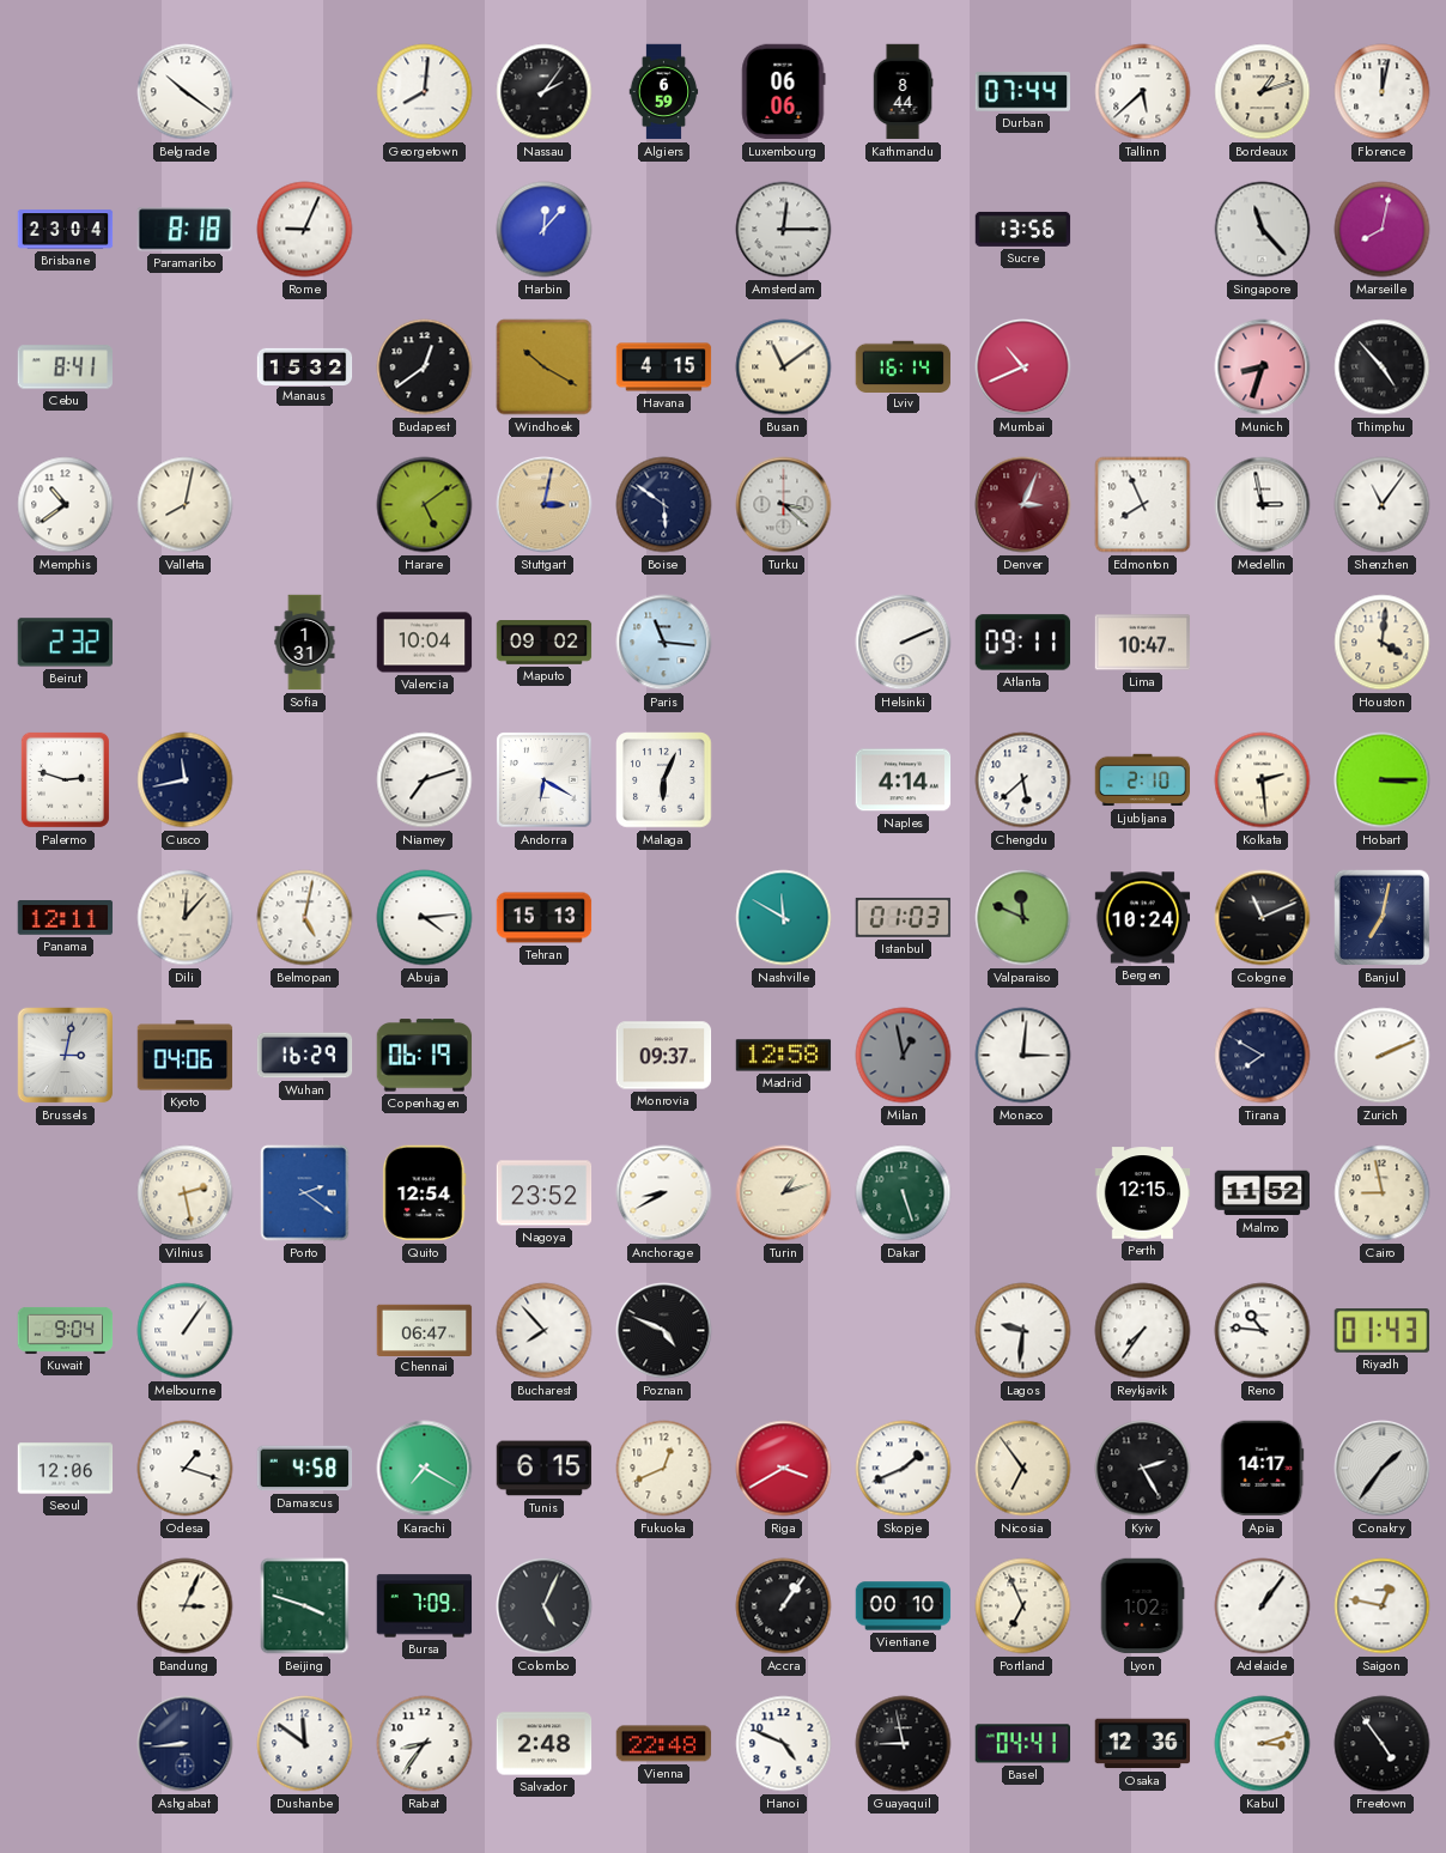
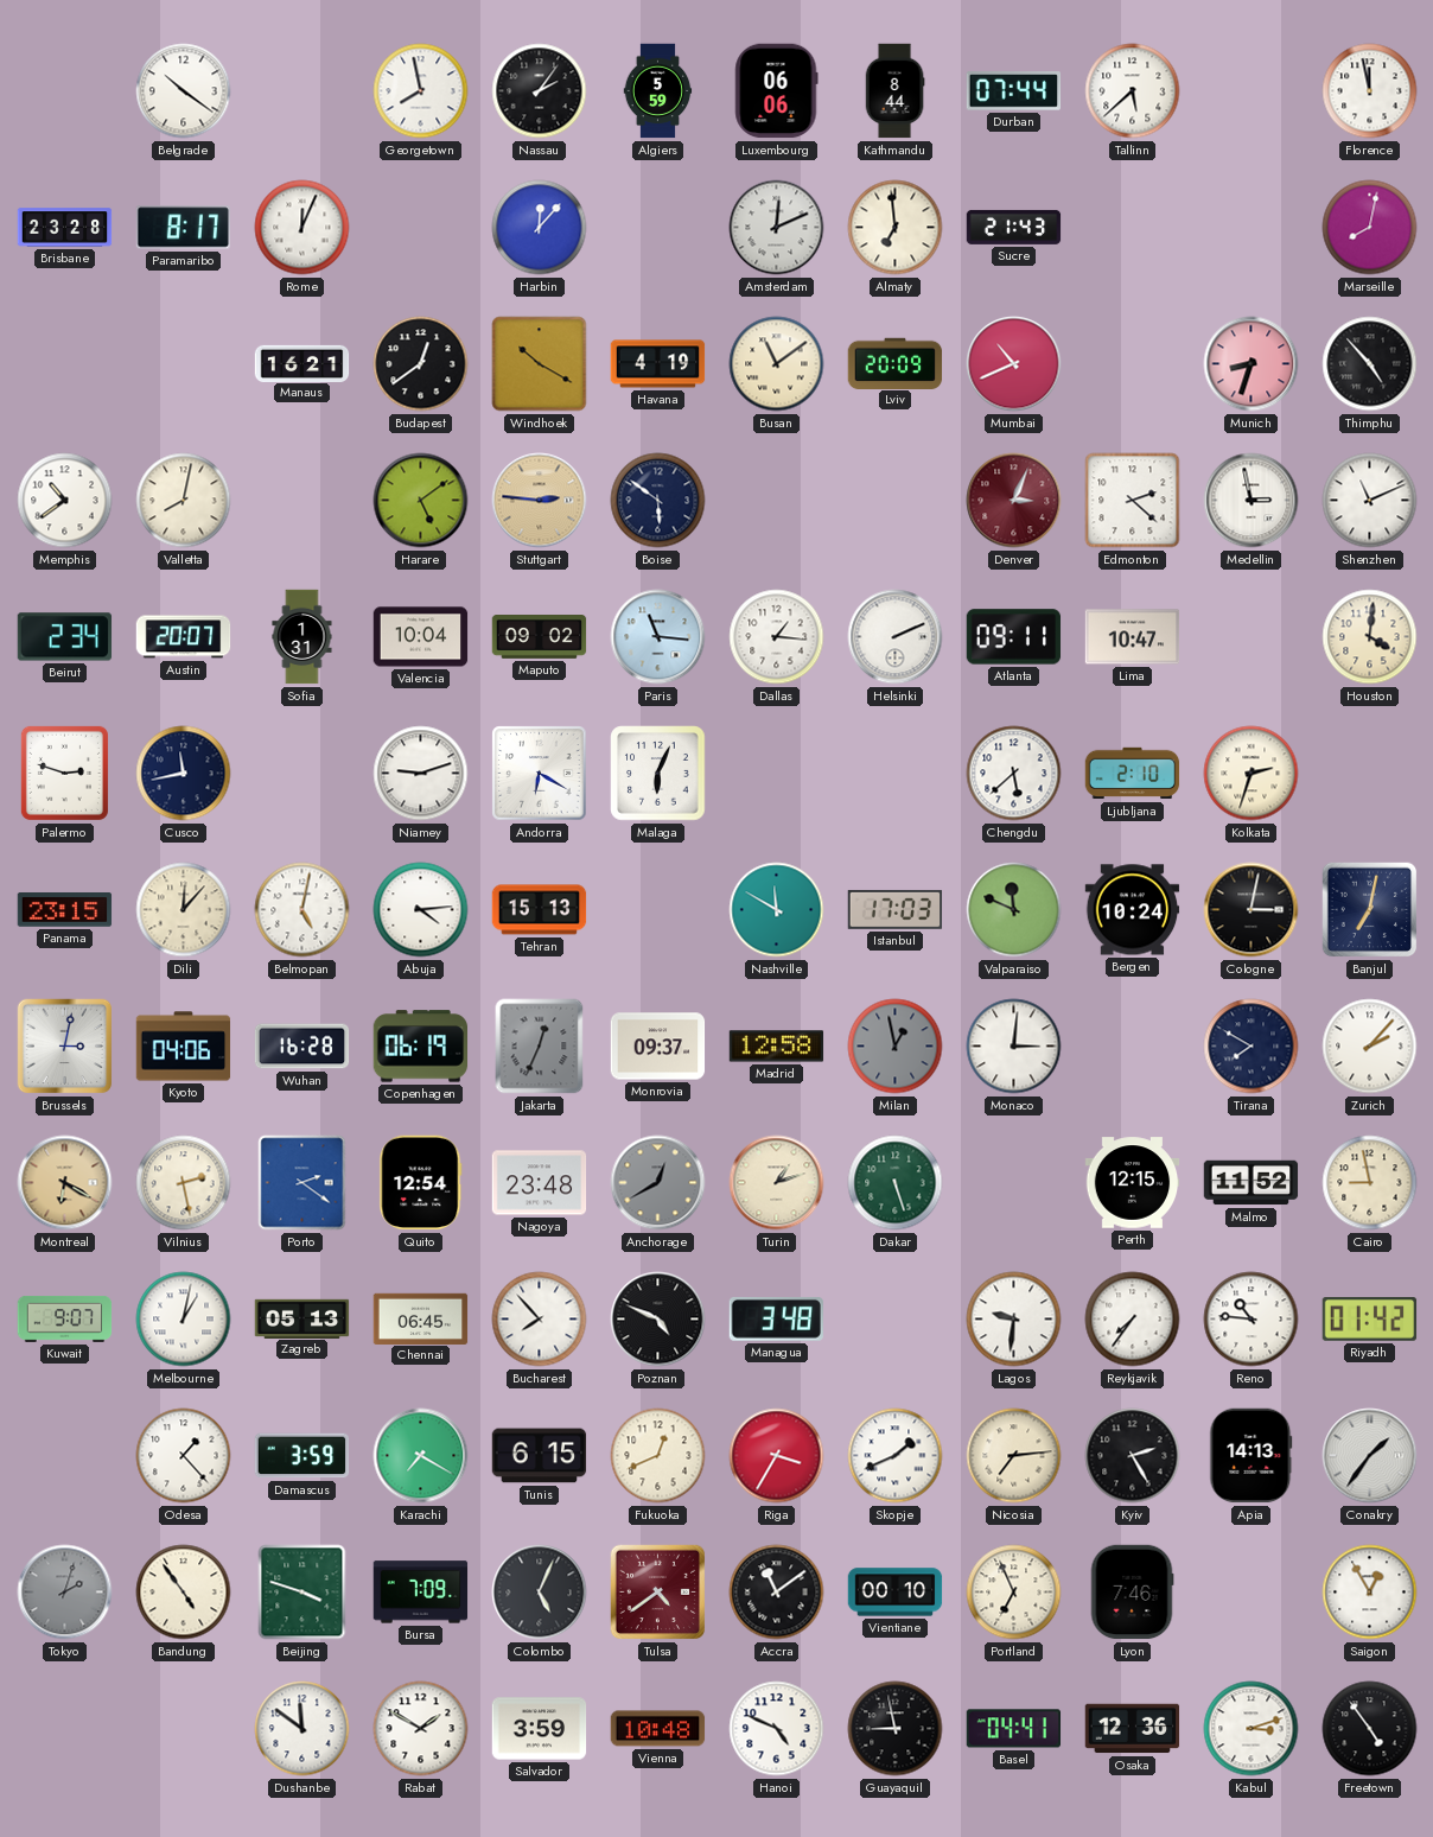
Georgetown: 8:01 -> 7:58 (421, 91)
Algiers: 6:59 -> 5:59 (658, 91)
Bordeaux: 1:12 -> none (1263, 92)
Florence: 12:02 -> 11:58 (1370, 91)
Brisbane: 23:04 -> 23:28 (65, 228)
Paramaribo: 8:18 -> 8:17 (183, 228)
Rome: 9:04 -> 12:04 (302, 228)
Amsterdam: 12:15 -> 12:11 (777, 228)
Almaty: none -> 6:59 (896, 228)
Sucre: 13:56 -> 21:43 (1014, 227)
Singapore: 11:23 -> none (1263, 230)
Cebu: 8:41 -> none (66, 367)
Manaus: 15:32 -> 16:21 (302, 363)
Havana: 4:15 -> 4:19 (658, 364)
Lviv: 16:14 -> 20:09 (896, 363)
Stuttgart: 3:02 -> 2:46 (540, 501)
Turku: 3:22 -> none (784, 505)
Edmonton: 7:56 -> 2:22 (1133, 501)
Shenzhen: 11:06 -> 11:11 (1370, 501)
Beirut: 2:32 -> 2:34 (65, 637)
Austin: none -> 20:07 (184, 637)
Dallas: none -> 1:16 (777, 637)
Niamey: 7:12 -> 9:12 (421, 774)
Naples: 4:14 -> none (904, 780)
Kolkata: 2:29 -> 2:33 (1252, 774)
Hobart: 3:15 -> none (1383, 780)
Panama: 12:11 -> 23:15 (65, 910)
Istanbul: 01:03 -> 17:03 (896, 909)
Cologne: 11:11 -> 3:02 (1252, 910)
Wuhan: 16:29 -> 16:28 (302, 1047)
Jakarta: none -> 12:34 (540, 1047)
Zurich: 2:11 -> 2:07 (1370, 1047)
Montreal: none -> 6:20 (65, 1183)
Nagoya: 23:52 -> 23:48 (540, 1183)
Anchorage: 8:40 -> 12:40 (658, 1183)
Anchorage dial: white -> grey (658, 1183)
Kuwait: 9:04 -> 9:07 (65, 1318)
Melbourne: 1:06 -> 1:02 (184, 1320)
Zagreb: none -> 05:13 (302, 1318)
Chennai: 06:47 -> 06:45 (421, 1318)
Managua: none -> 3:48 (776, 1318)
Riyadh: 01:43 -> 01:42 (1370, 1320)
Seoul: 12:06 -> none (66, 1469)
Odesa: 1:18 -> 1:23 (184, 1456)
Damascus: 4:58 -> 3:59 (302, 1456)
Riga: 3:40 -> 3:35 (777, 1456)
Nicosia: 6:54 -> 7:14 (1014, 1456)
Apia: 14:17 -> 14:13 (1252, 1456)
Tokyo: none -> 2:03 (65, 1593)
Bandung: 3:04 -> 4:54 (184, 1593)
Tulsa: none -> 4:39 (658, 1593)
Accra: 1:06 -> 11:09 (777, 1593)
Lyon: 1:02 -> 7:46 (1132, 1593)
Adelaide: 1:06 -> none (1263, 1606)
Saigon: 12:47 -> 12:55 (1370, 1593)
Ashgabat: 8:44 -> none (186, 1744)
Rabat: 8:36 -> 1:50 (421, 1729)
Salvador: 2:48 -> 3:59 (540, 1729)
Vienna: 22:48 -> 10:48 (658, 1729)
